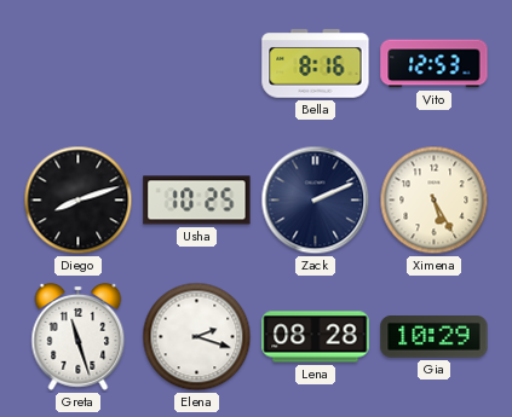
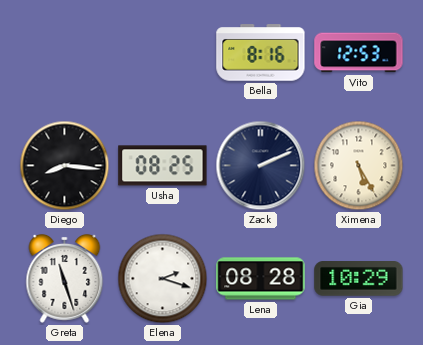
Diego: 8:12 -> 8:16 (65, 166)
Usha: 10:25 -> 08:25 (163, 166)
